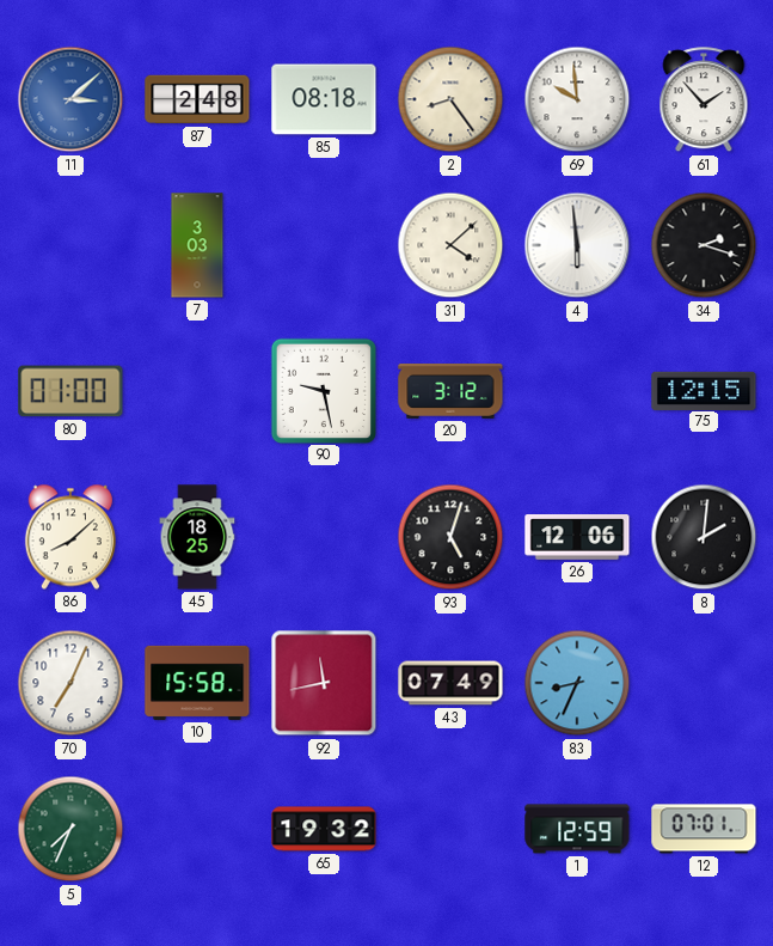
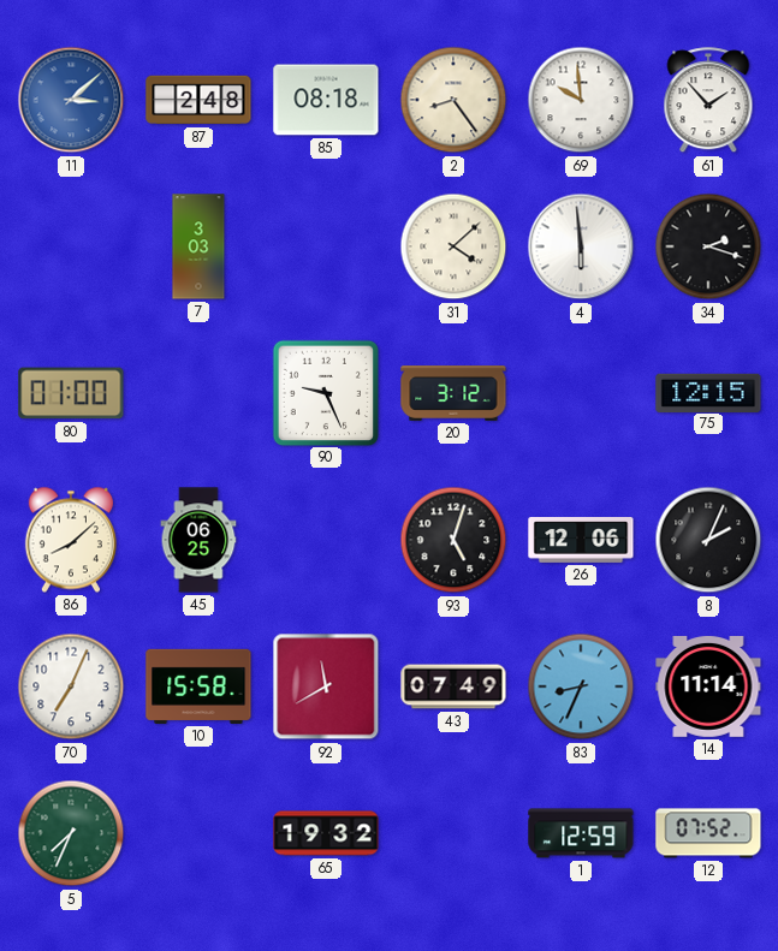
90: 9:28 -> 9:26 (325, 392)
45: 18:25 -> 06:25 (198, 540)
8: 2:01 -> 2:04 (708, 540)
92: 11:43 -> 11:40 (326, 686)
14: none -> 11:14 (708, 686)
12: 07:01 -> 07:52 (708, 833)
